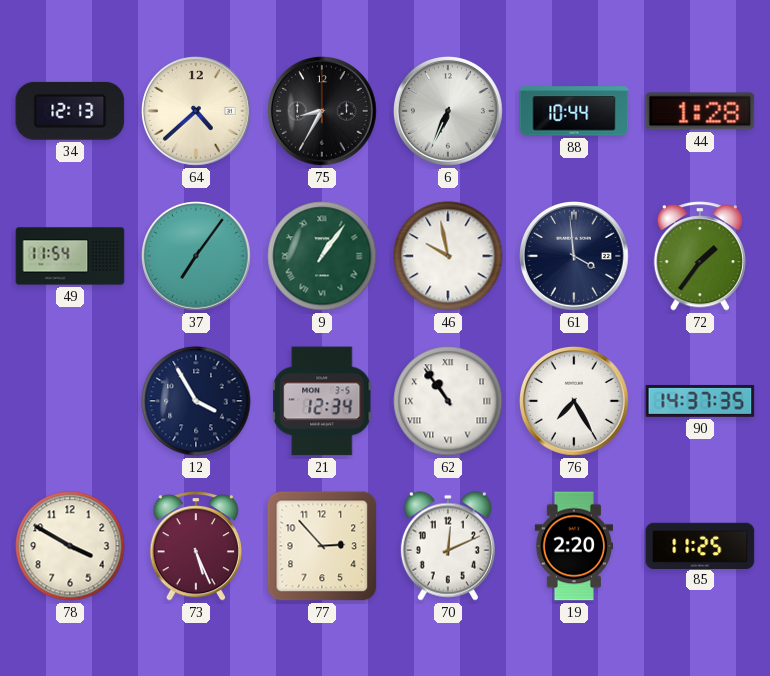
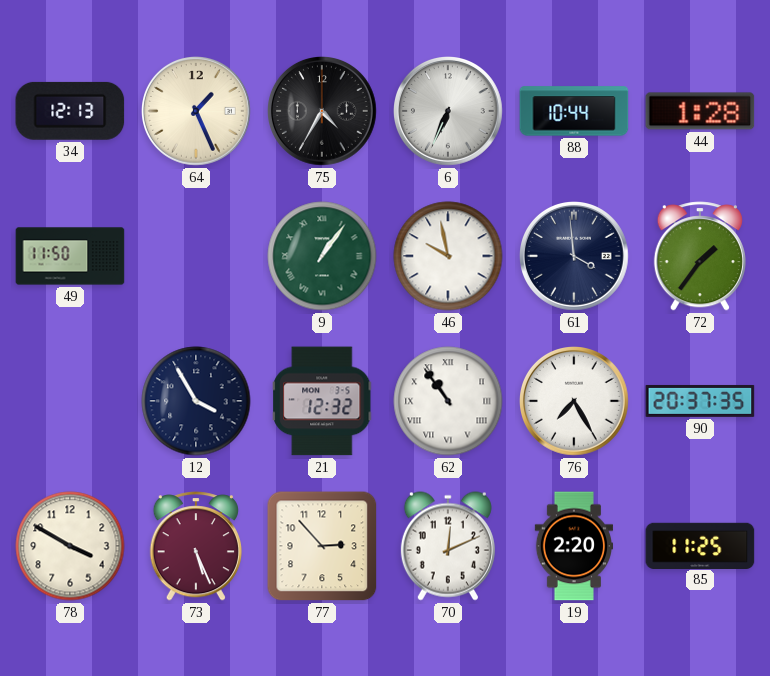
64: 4:38 -> 1:26 (197, 112)
75: 8:35 -> 4:35 (323, 112)
49: 11:54 -> 11:50 (70, 256)
37: 7:06 -> none (197, 257)
21: 12:34 -> 12:32 (323, 401)
90: 14:37 -> 20:37 (700, 401)
